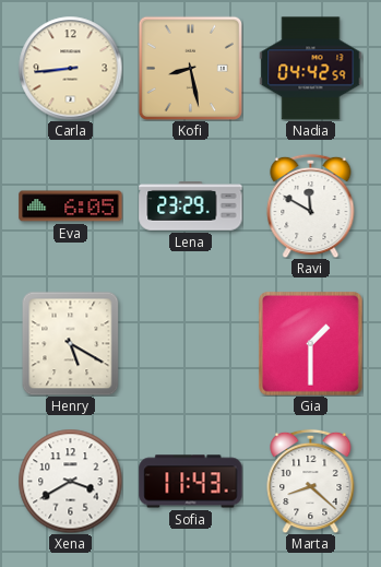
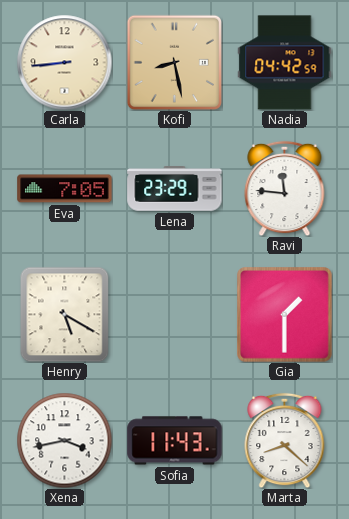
Eva: 6:05 -> 7:05 (65, 189)
Ravi: 11:50 -> 11:46 (285, 188)
Xena: 3:40 -> 3:43 (64, 440)
